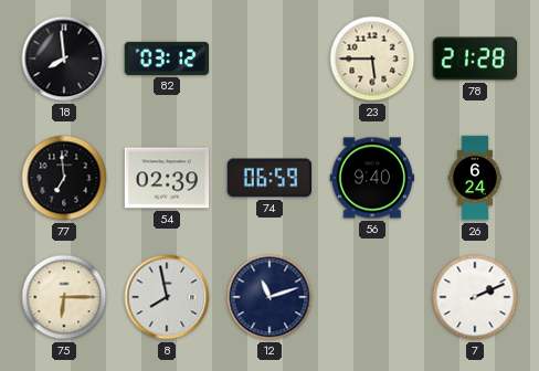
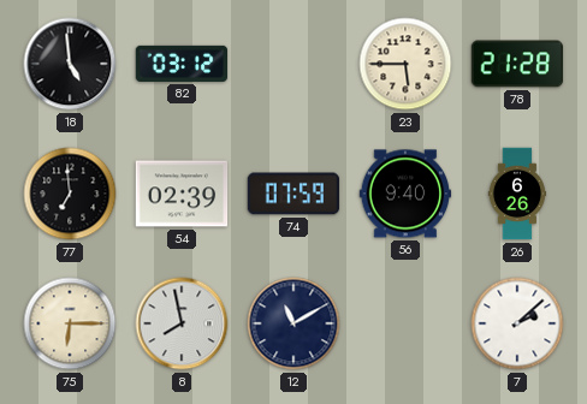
18: 7:59 -> 4:59 (70, 64)
74: 06:59 -> 07:59 (293, 194)
26: 6:24 -> 6:26 (516, 194)
12: 11:12 -> 11:10 (293, 323)
7: 2:11 -> 2:08 (517, 323)
